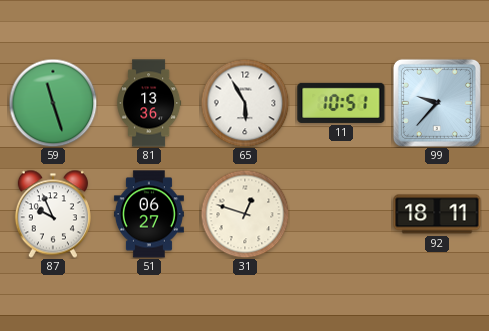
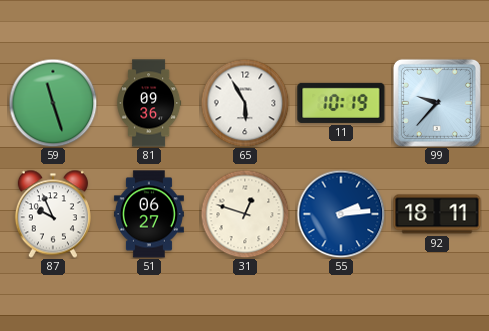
81: 13:36 -> 09:36 (149, 103)
11: 10:51 -> 10:19 (341, 103)
55: none -> 2:14 (341, 214)
